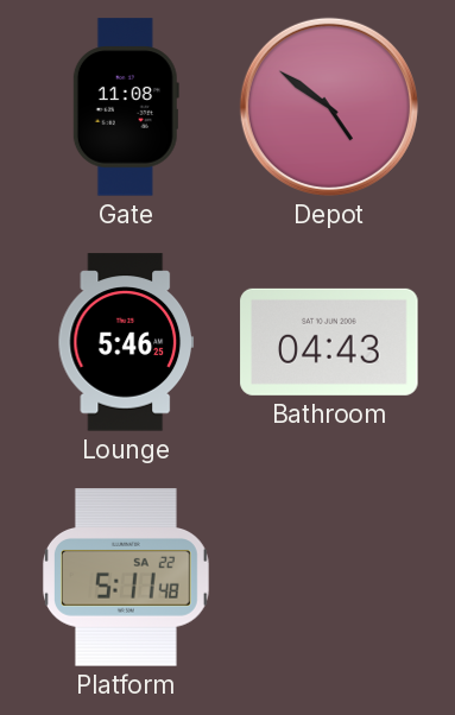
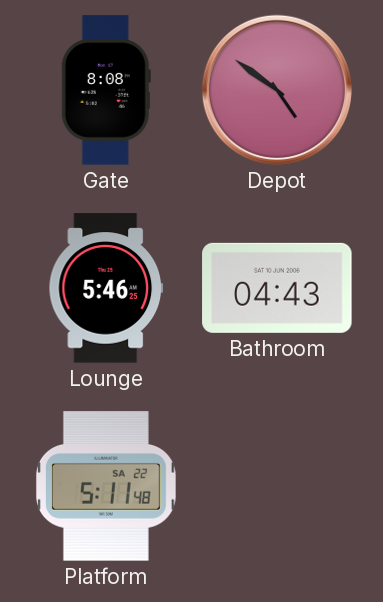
Gate: 11:08 -> 8:08 (106, 90)
